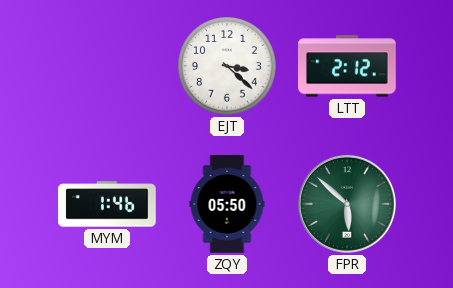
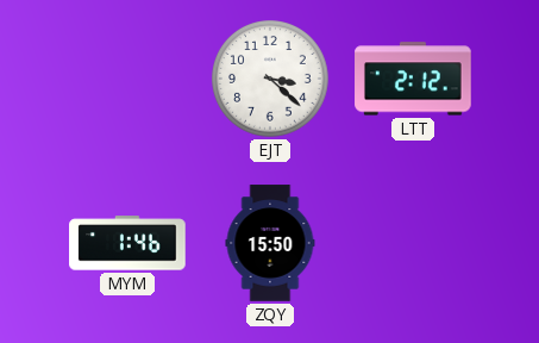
ZQY: 05:50 -> 15:50 (270, 243)
FPR: 5:52 -> none (347, 204)
